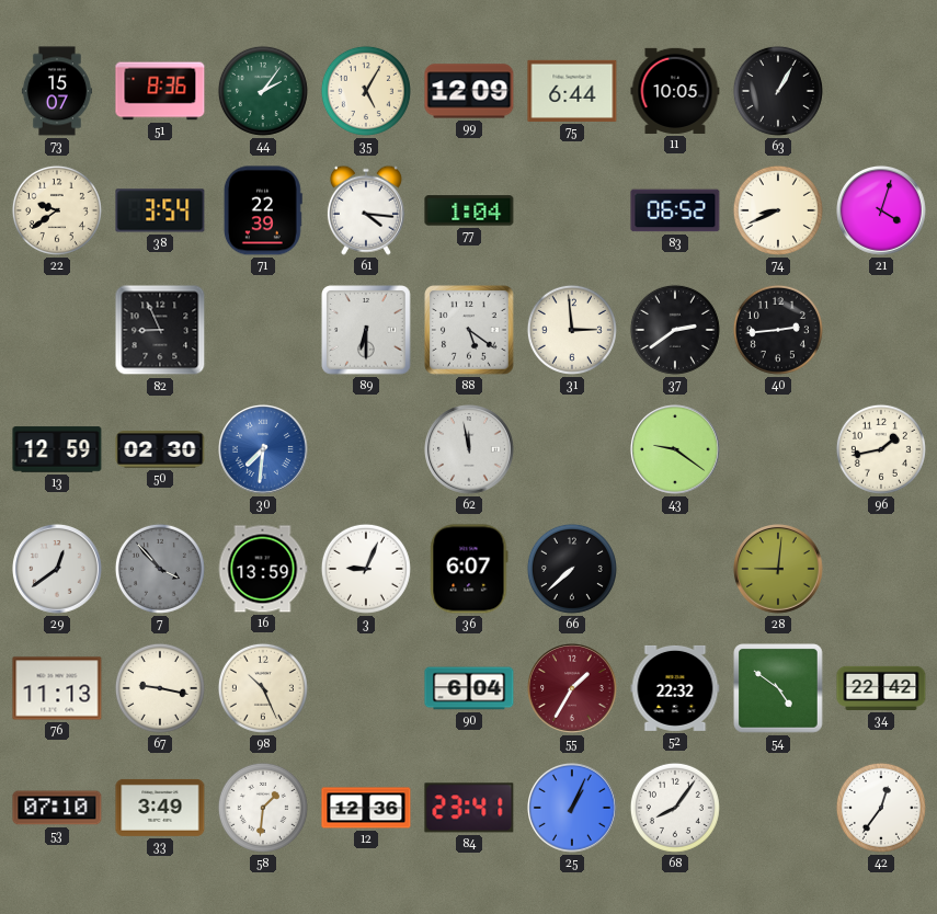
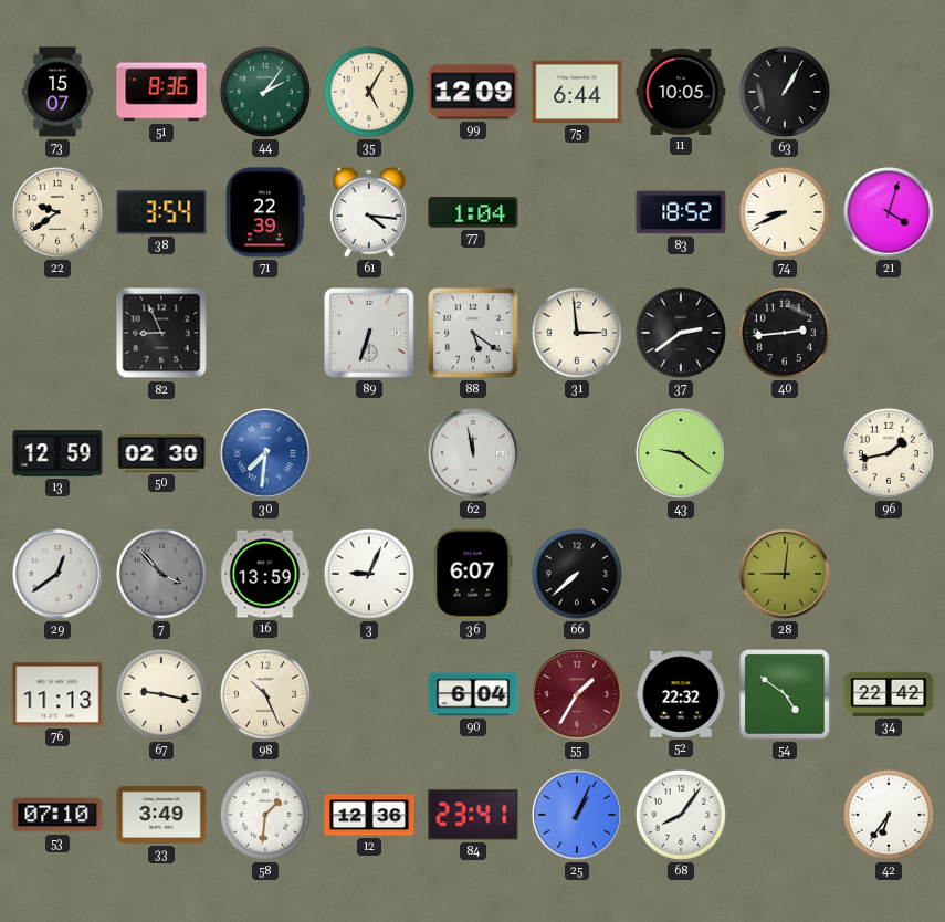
83: 06:52 -> 18:52 (681, 212)
89: 6:30 -> 6:33 (369, 333)
42: 12:36 -> 6:36 (889, 815)
